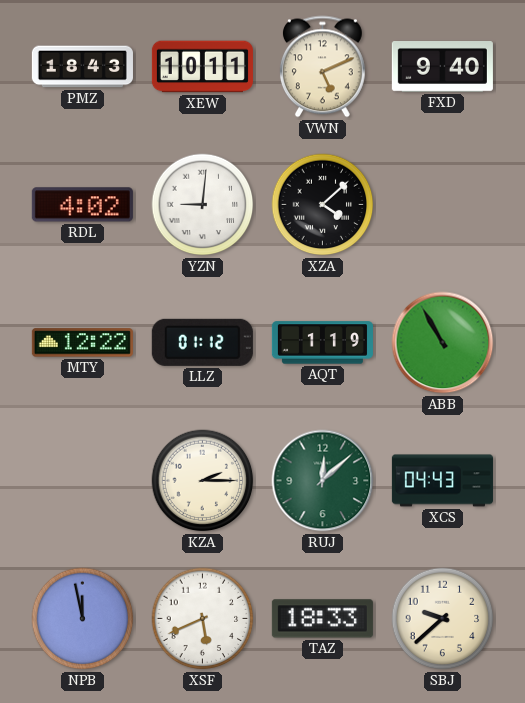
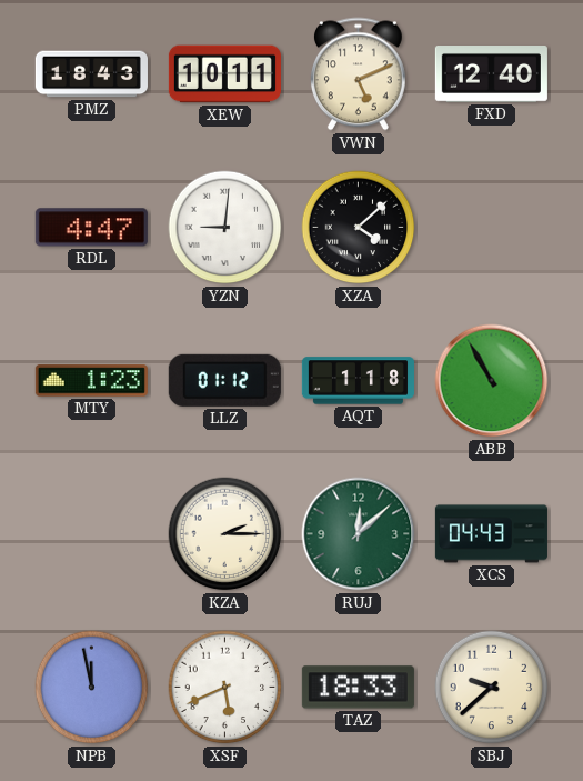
FXD: 9:40 -> 12:40 (491, 74)
RDL: 4:02 -> 4:47 (91, 228)
MTY: 12:22 -> 1:23 (91, 381)
AQT: 1:19 -> 1:18 (358, 381)
